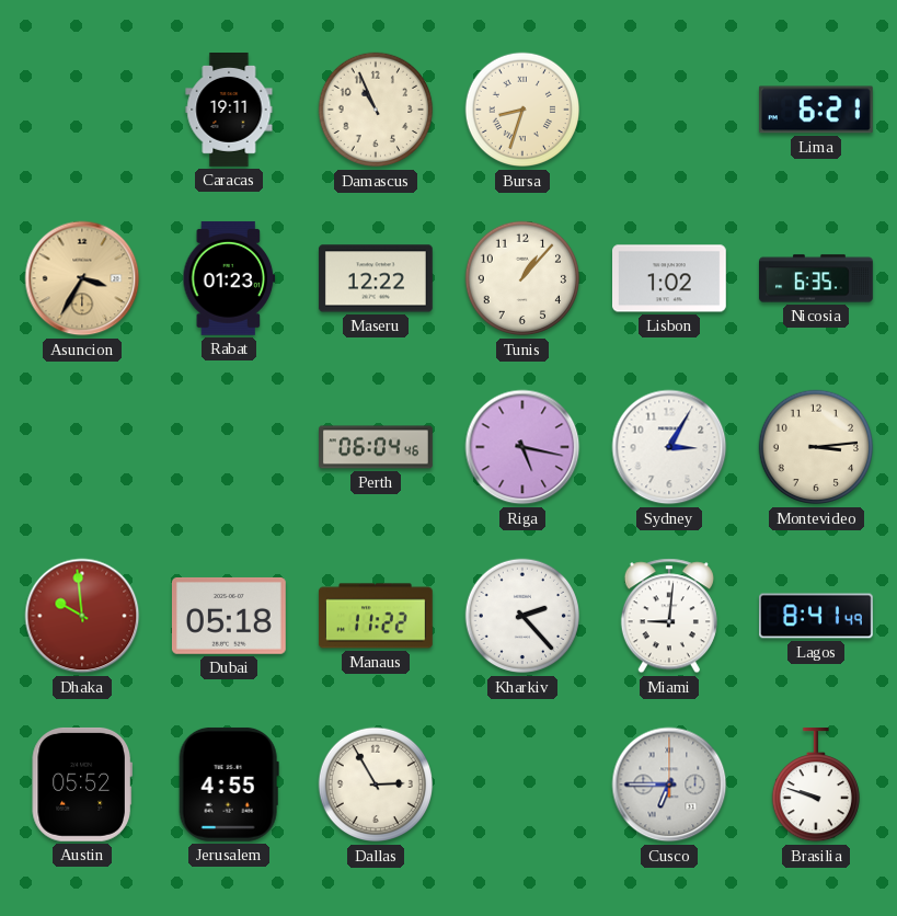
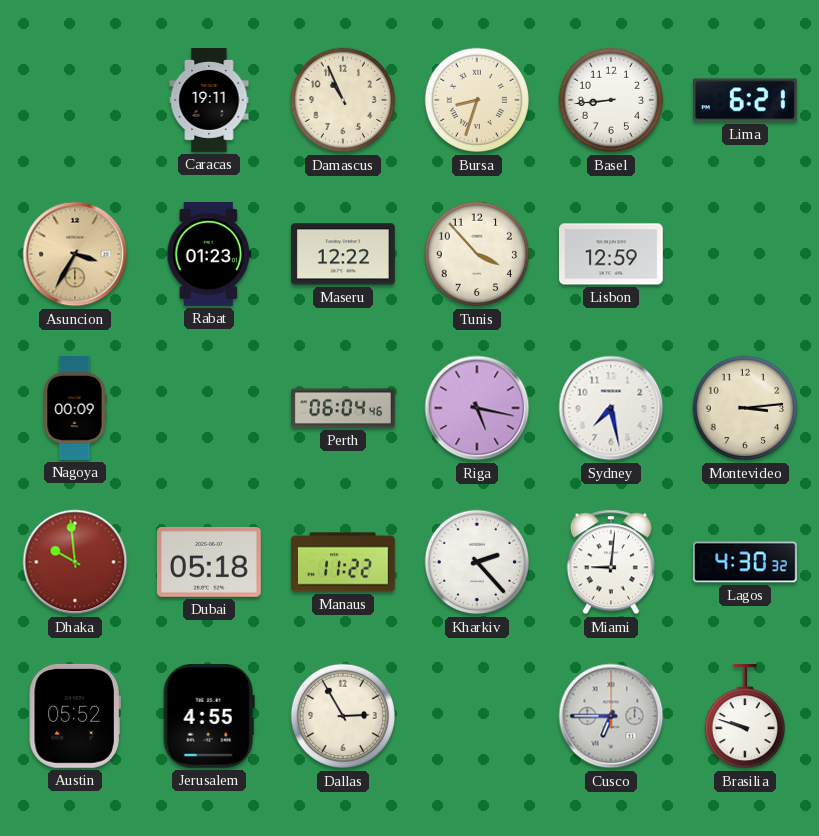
Basel: none -> 8:44 (611, 100)
Tunis: 1:07 -> 3:53 (477, 254)
Lisbon: 1:02 -> 12:59 (612, 254)
Nicosia: 6:35 -> none (817, 278)
Nagoya: none -> 00:09 (75, 409)
Sydney: 3:05 -> 7:28 (611, 408)
Lagos: 8:41 -> 4:30 (746, 562)
